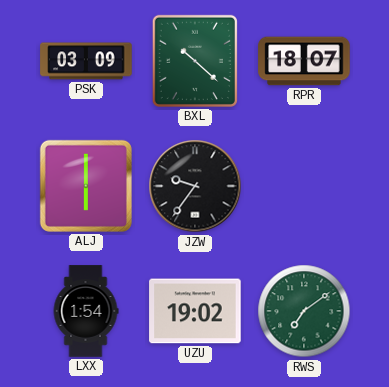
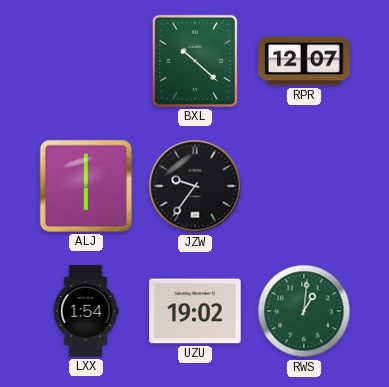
PSK: 03:09 -> none (86, 61)
RPR: 18:07 -> 12:07 (304, 61)
RWS: 7:09 -> 1:01 (304, 311)
